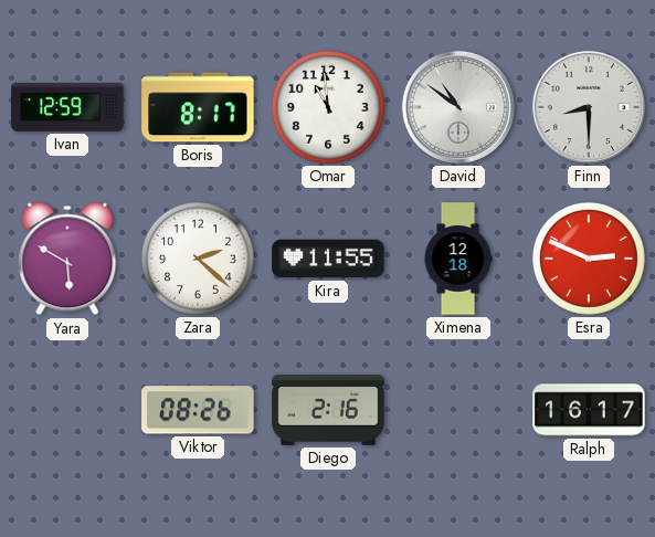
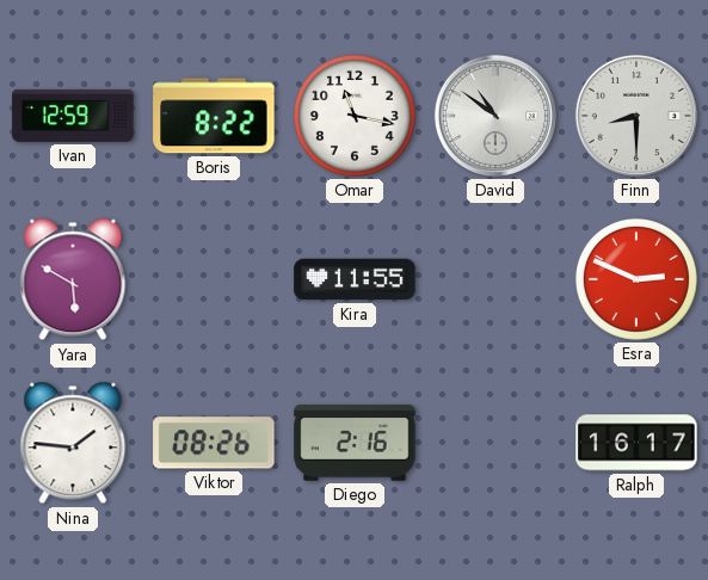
Boris: 8:17 -> 8:22 (214, 116)
Omar: 10:59 -> 11:17 (355, 116)
Zara: 2:22 -> none (198, 259)
Ximena: 12:18 -> none (458, 259)
Nina: none -> 1:46 (73, 443)
